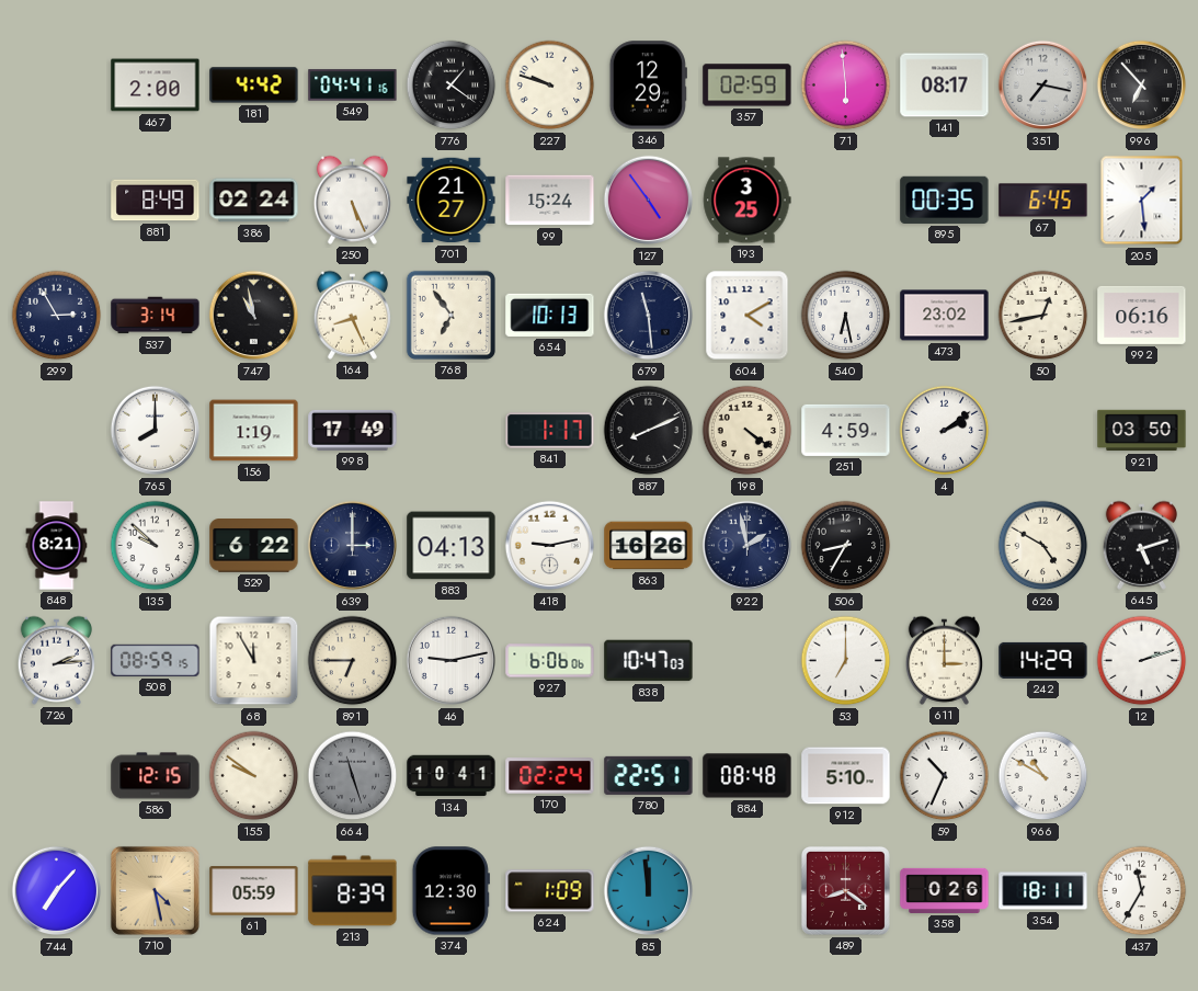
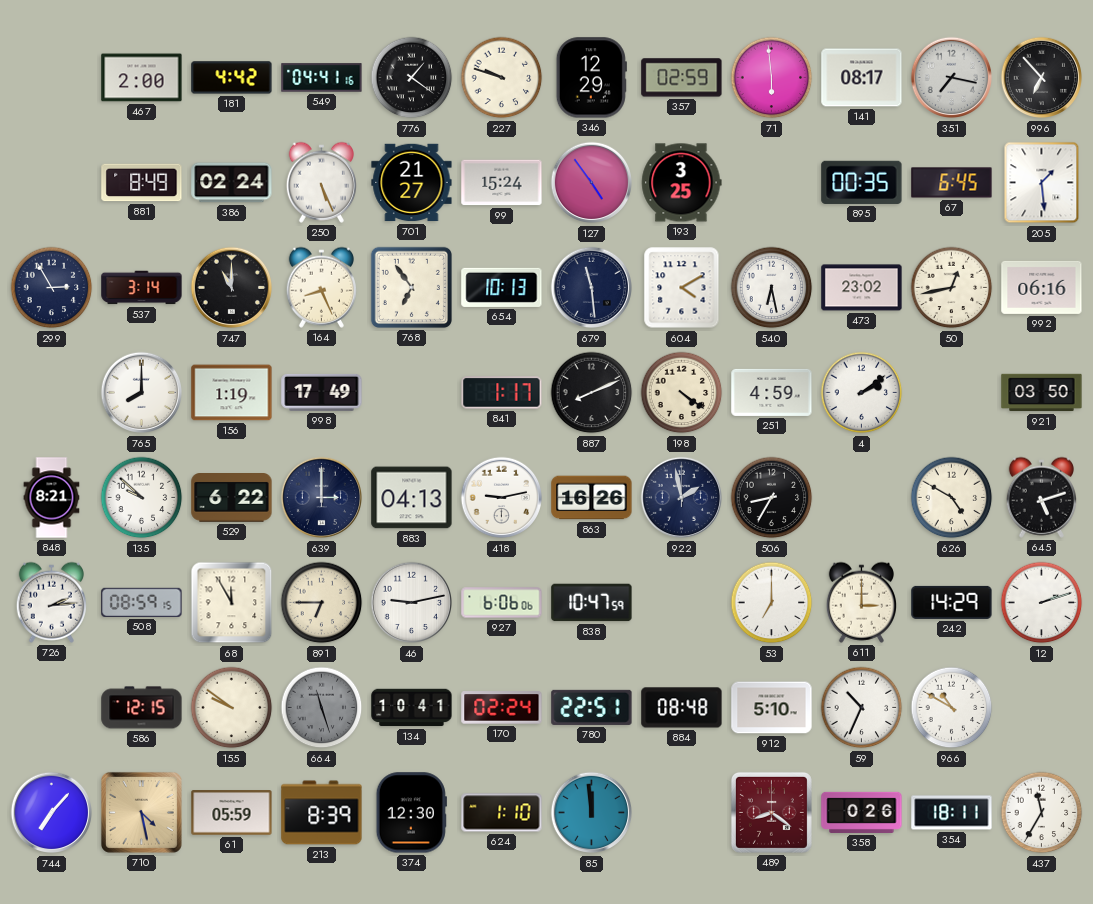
747: 10:58 -> 11:00 (232, 288)
838: 10:47:03 -> 10:47:59 (592, 603)
624: 1:09 -> 1:10 (502, 813)
